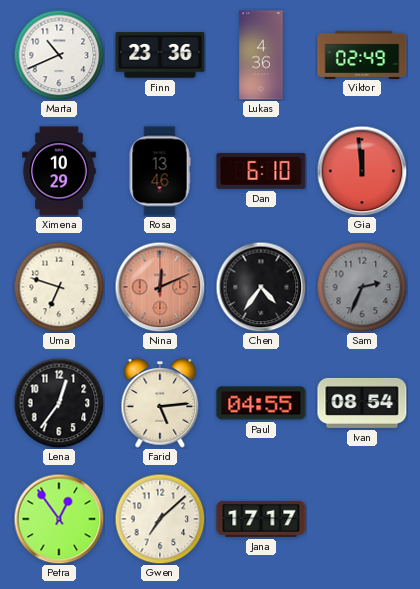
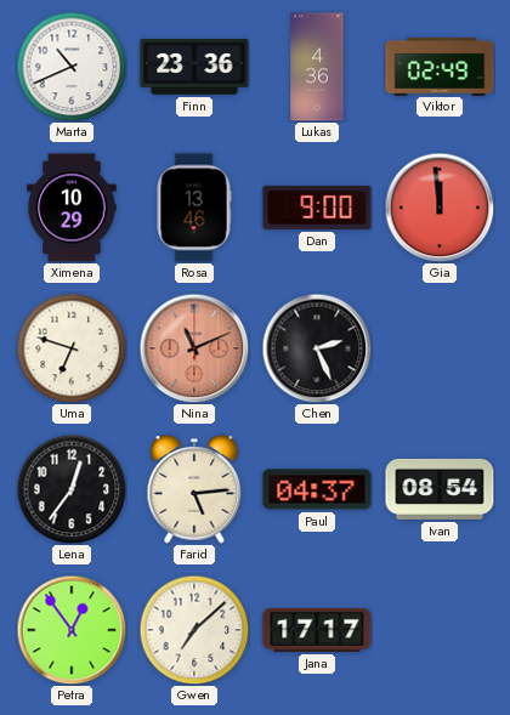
Dan: 6:10 -> 9:00 (317, 208)
Nina: 12:11 -> 11:11 (194, 348)
Chen: 4:36 -> 2:26 (317, 348)
Sam: 2:34 -> none (362, 287)
Paul: 04:55 -> 04:37 (317, 489)
